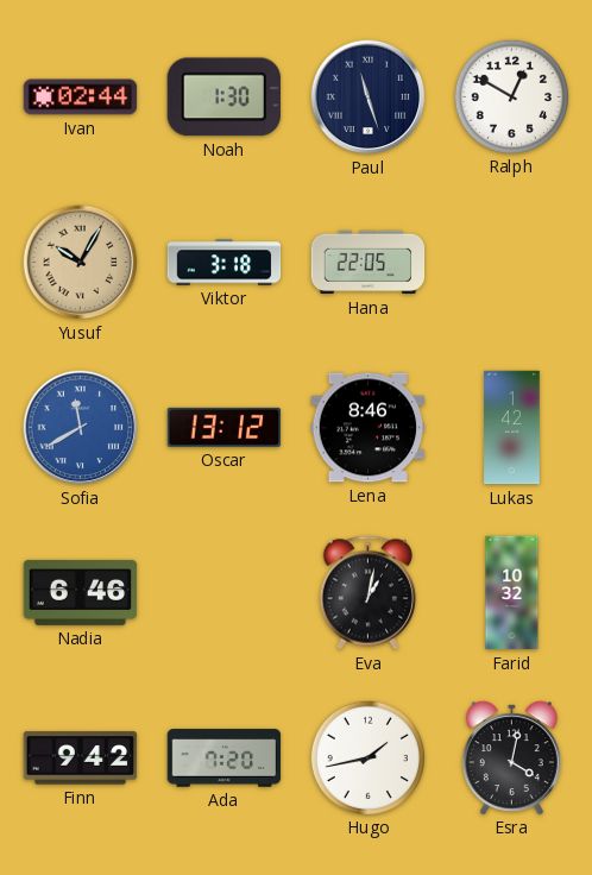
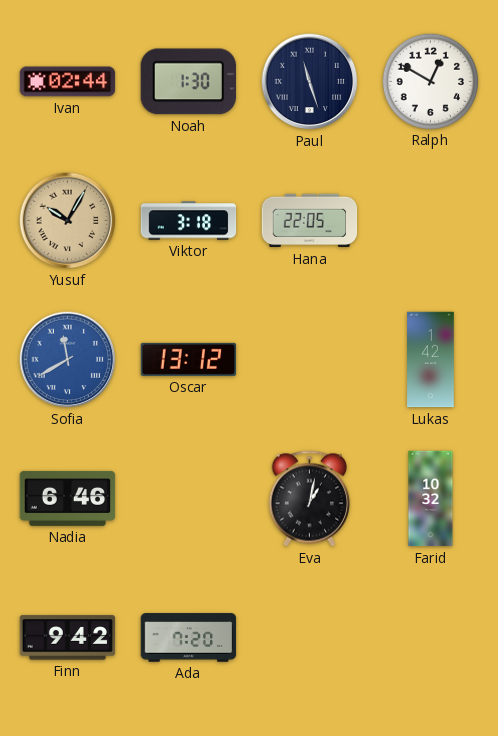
Lena: 8:46 -> none (369, 428)
Hugo: 1:43 -> none (367, 757)
Esra: 4:02 -> none (511, 757)
